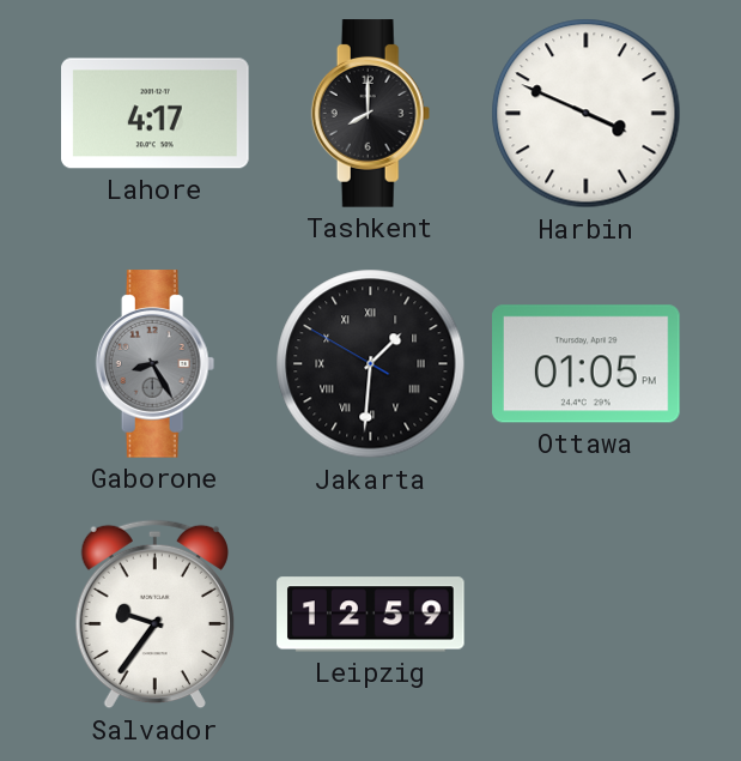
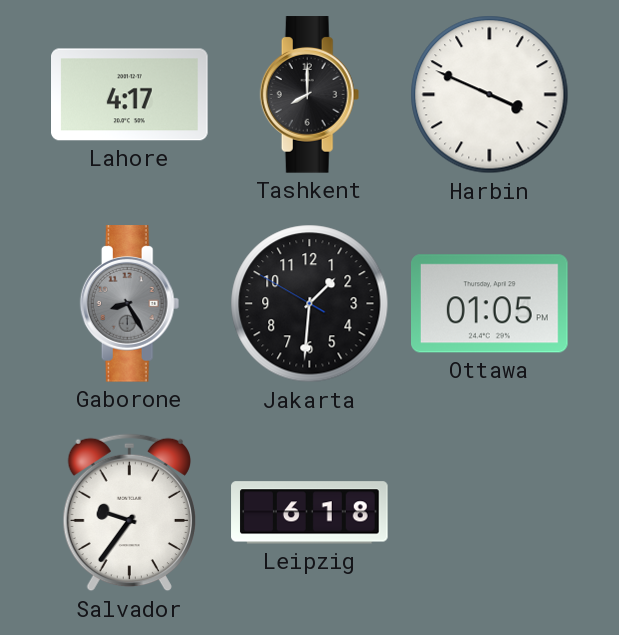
Jakarta numerals: Roman -> Arabic (310, 304)
Leipzig: 12:59 -> 6:18 (310, 513)
